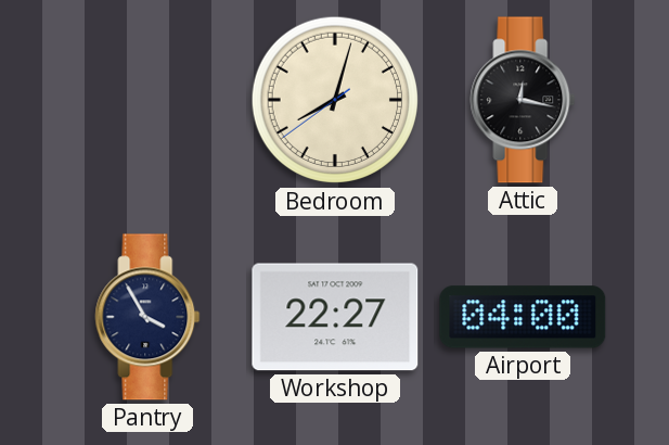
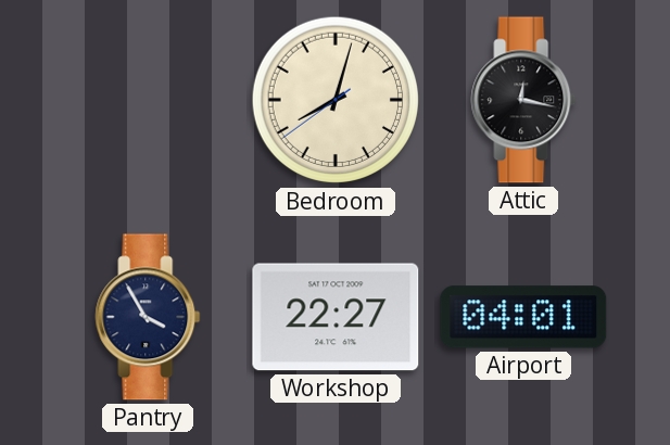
Airport: 04:00 -> 04:01 (523, 317)
